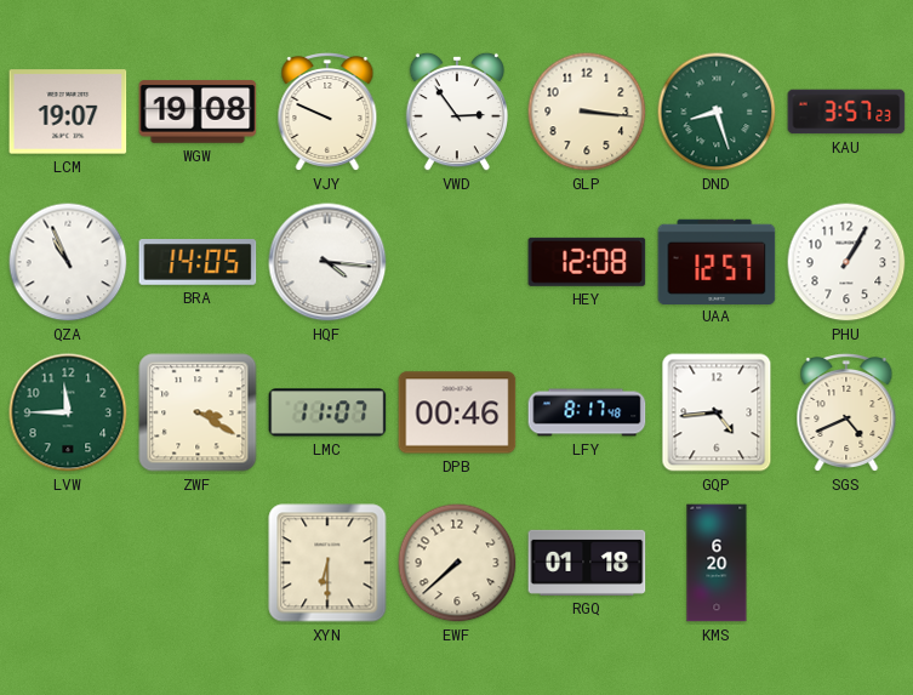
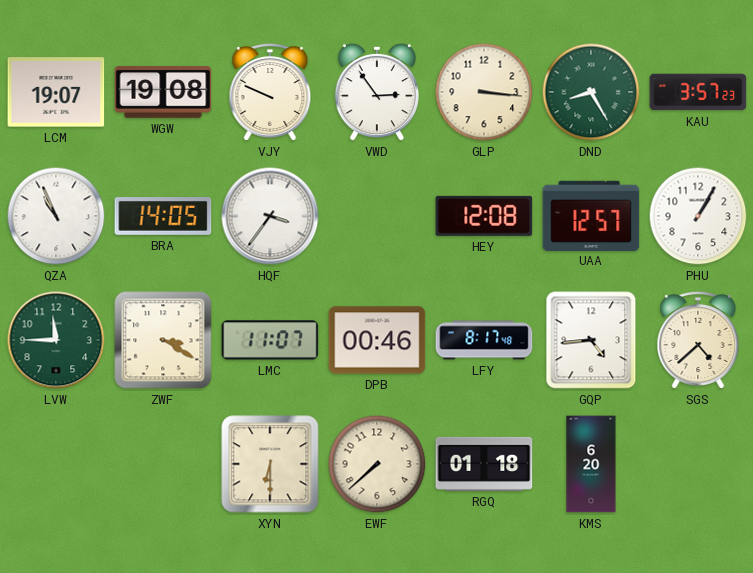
DND: 8:27 -> 8:25 (591, 92)
HQF: 4:16 -> 3:36 (270, 216)
SGS: 4:41 -> 4:38 (698, 341)
